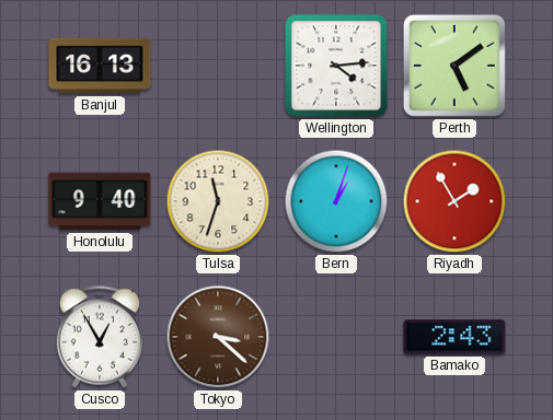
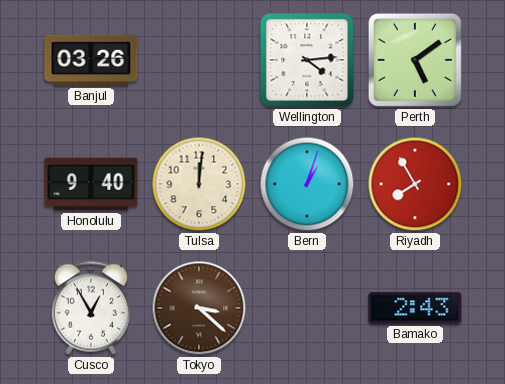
Banjul: 16:13 -> 03:26 (91, 60)
Tulsa: 11:33 -> 12:01 (199, 184)
Riyadh: 1:55 -> 7:55 (415, 184)
